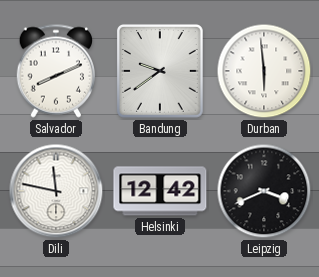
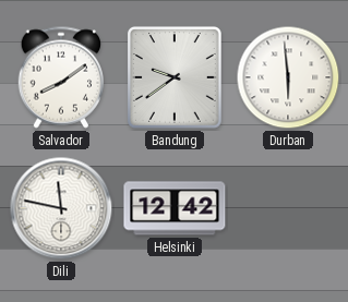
Salvador: 8:11 -> 8:09 (60, 77)
Leipzig: 3:41 -> none (264, 191)
